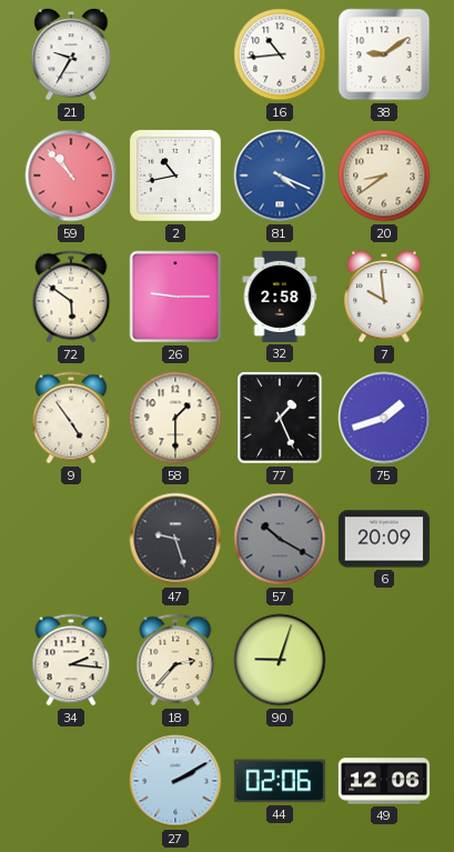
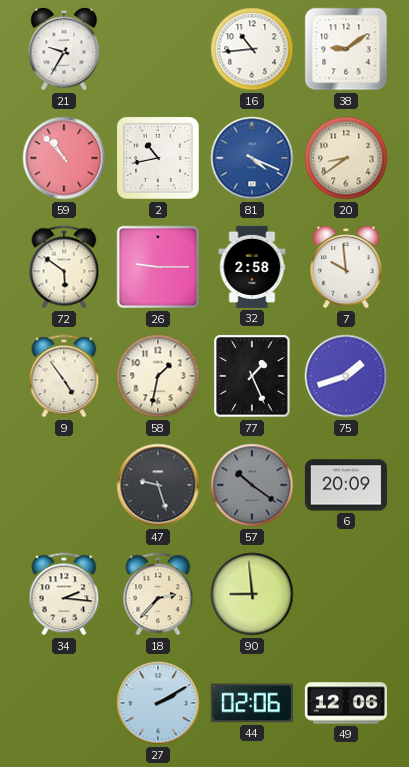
58: 1:30 -> 1:32 (158, 376)
57: 10:20 -> 10:21 (252, 485)
90: 9:03 -> 8:59 (252, 594)
